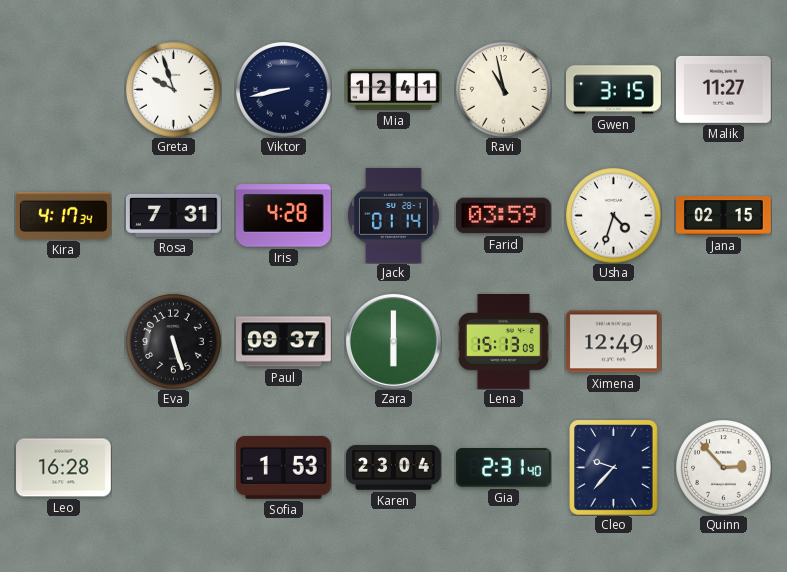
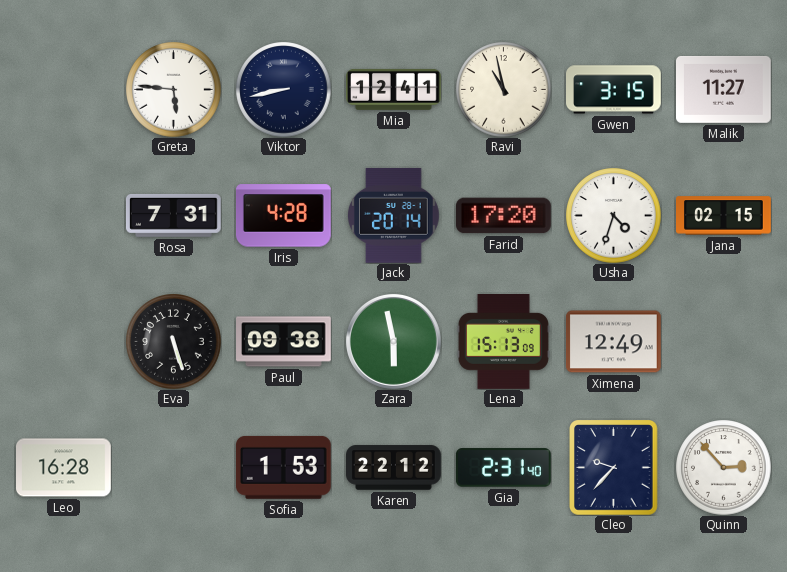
Greta: 9:57 -> 5:46 (173, 89)
Kira: 4:17 -> none (64, 215)
Jack: 01:14 -> 20:14 (393, 215)
Farid: 03:59 -> 17:20 (503, 216)
Paul: 09:37 -> 09:38 (284, 342)
Zara: 6:00 -> 5:58 (393, 341)
Karen: 23:04 -> 22:12 (394, 468)
